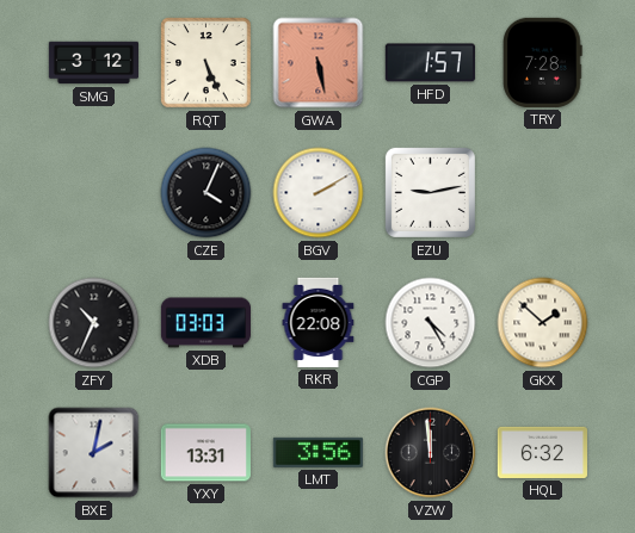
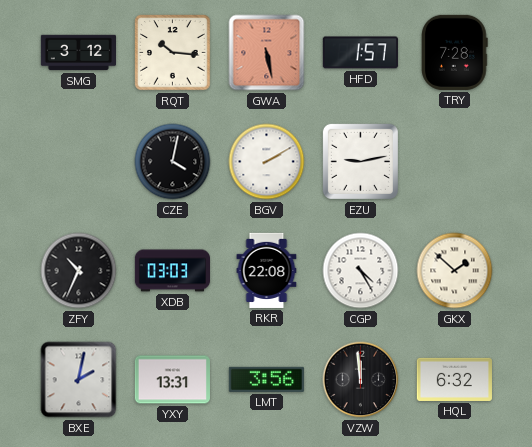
RQT: 5:26 -> 10:16 (173, 53)
CZE: 4:04 -> 4:02 (173, 162)
